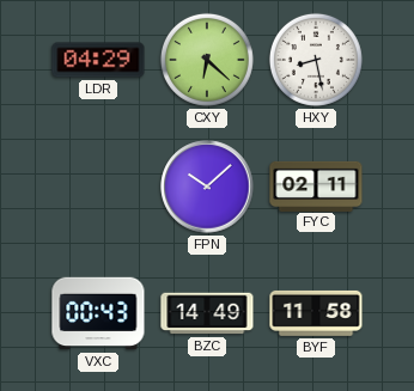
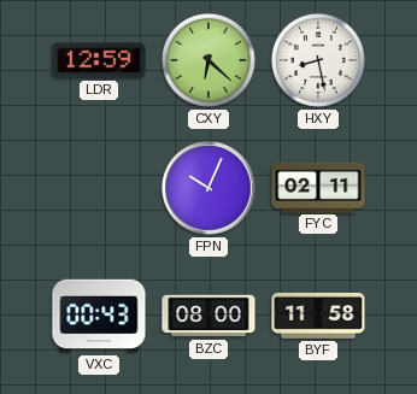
LDR: 04:29 -> 12:59 (99, 60)
FPN: 10:08 -> 10:04 (208, 188)
BZC: 14:49 -> 08:00 (208, 316)
